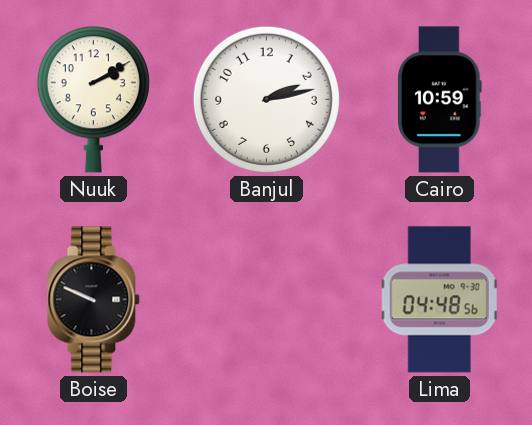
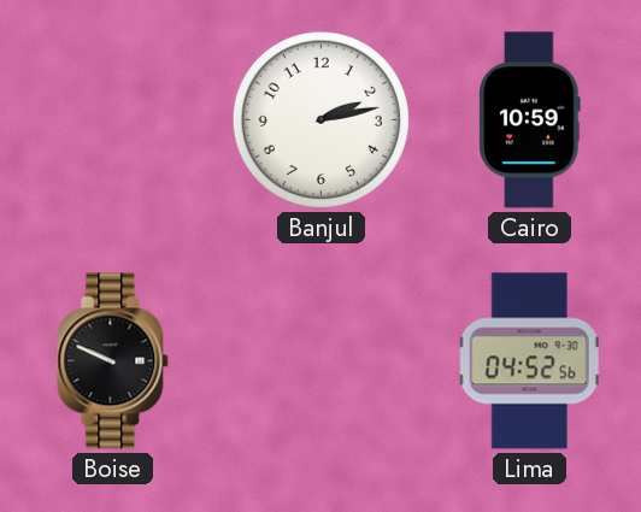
Nuuk: 2:10 -> none (93, 100)
Lima: 04:48 -> 04:52 (529, 361)
